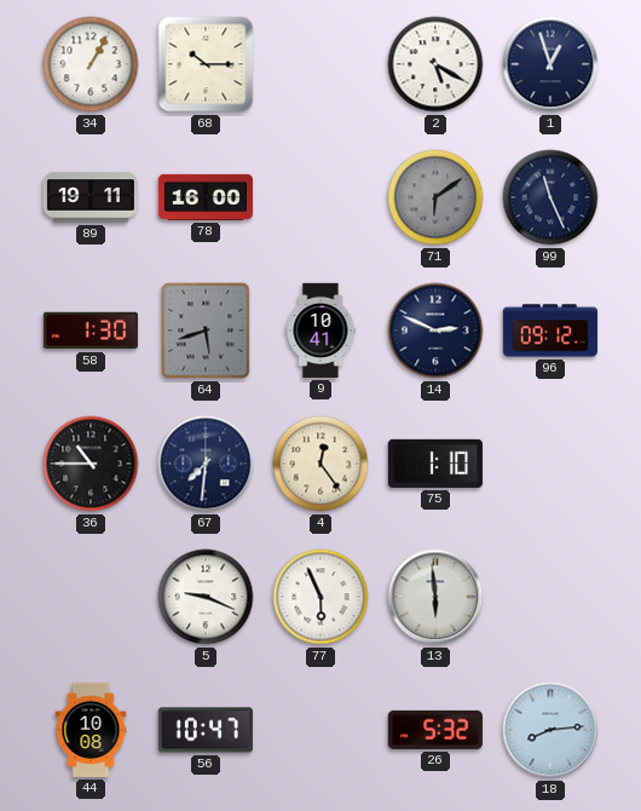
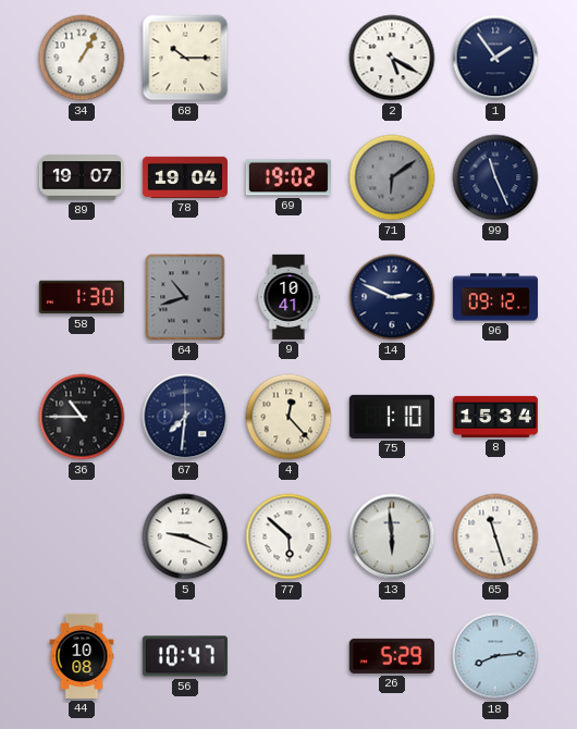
1: 12:57 -> 1:54 (495, 58)
89: 19:11 -> 19:07 (82, 177)
78: 16:00 -> 19:04 (185, 177)
69: none -> 19:02 (288, 177)
64: 5:42 -> 10:42 (185, 297)
4: 12:24 -> 12:23 (288, 417)
8: none -> 15:34 (495, 417)
77: 5:56 -> 5:52 (288, 536)
65: none -> 11:27 (495, 536)
26: 5:32 -> 5:29 (392, 656)
